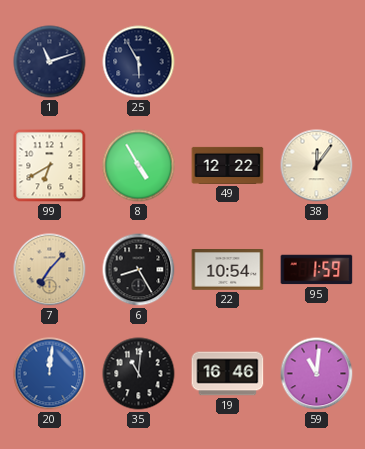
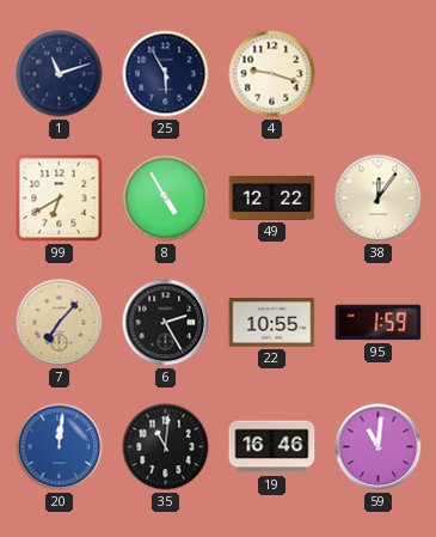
4: none -> 9:18 (272, 74)
6: 8:25 -> 2:25 (166, 323)
22: 10:54 -> 10:55 (272, 323)
